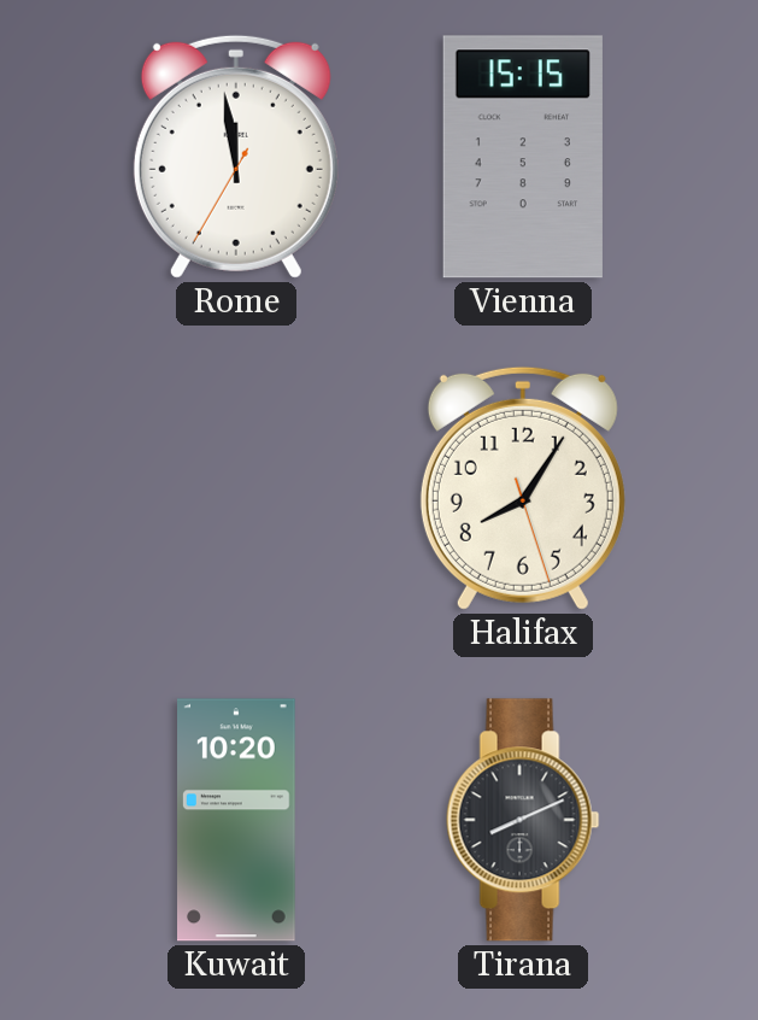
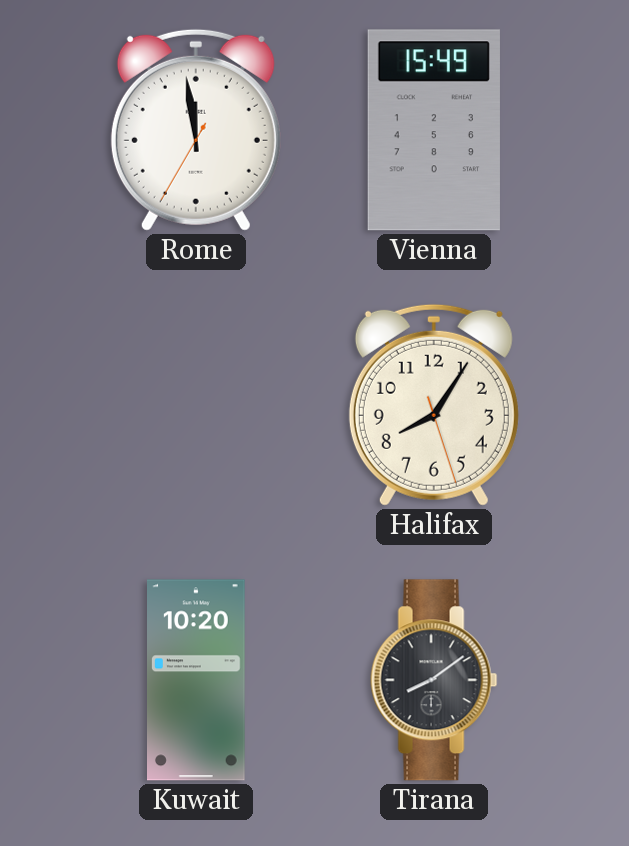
Vienna: 15:15 -> 15:49 (434, 130)
Tirana: 8:11 -> 8:09 (434, 680)
